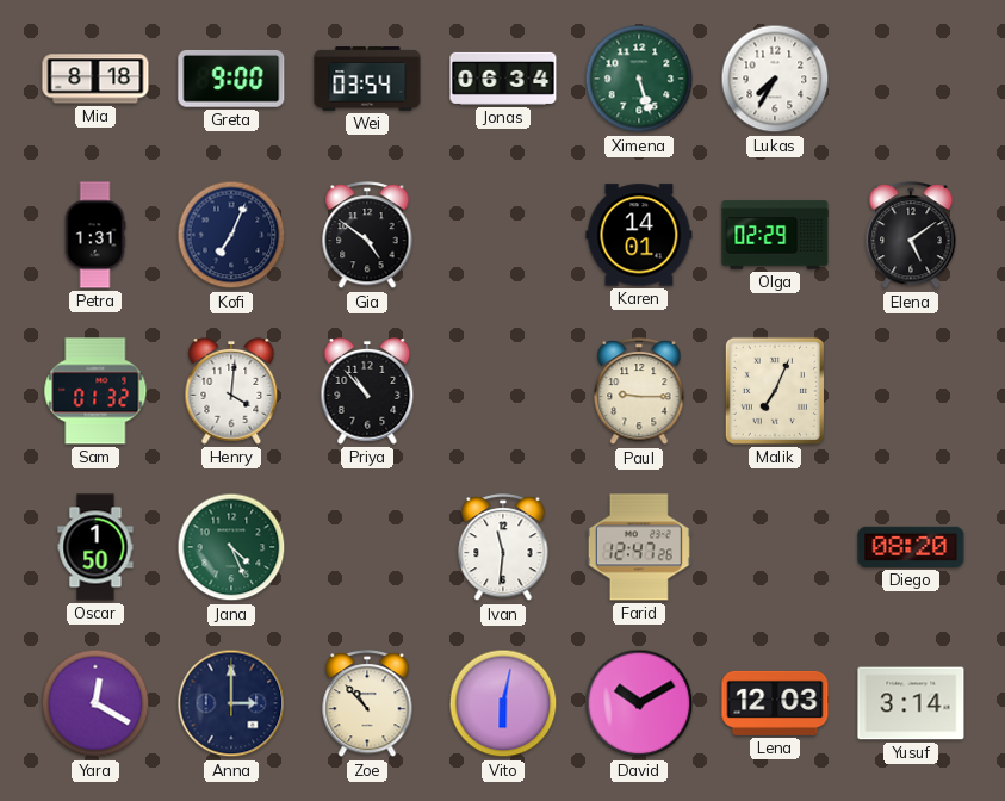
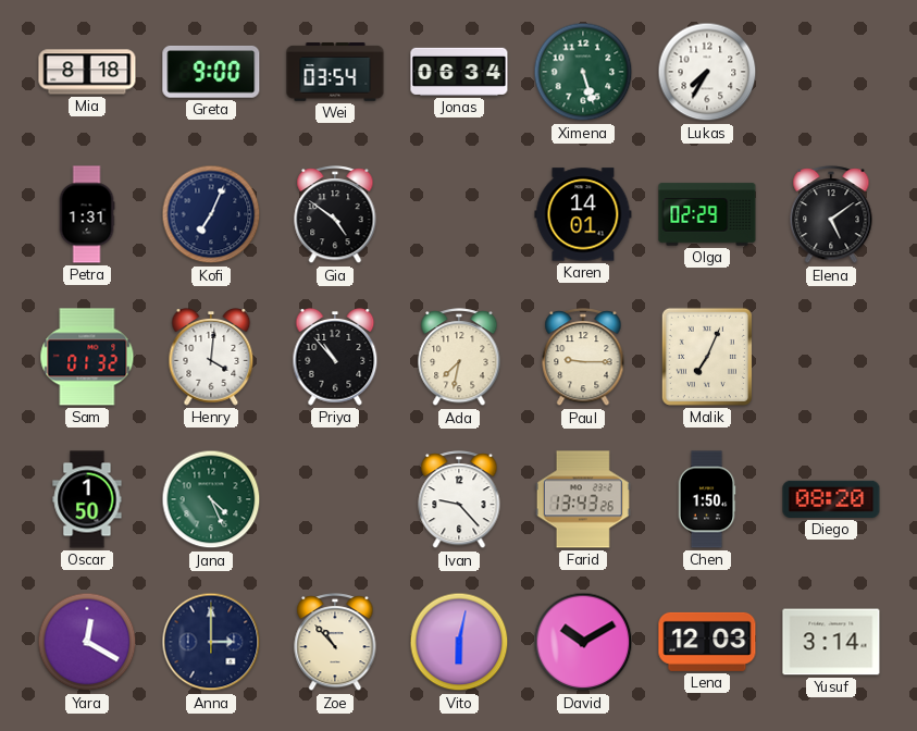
Ada: none -> 7:32 (459, 358)
Ivan: 11:31 -> 9:23 (459, 500)
Farid: 12:47 -> 13:43 (583, 499)
Chen: none -> 1:50 (707, 499)
